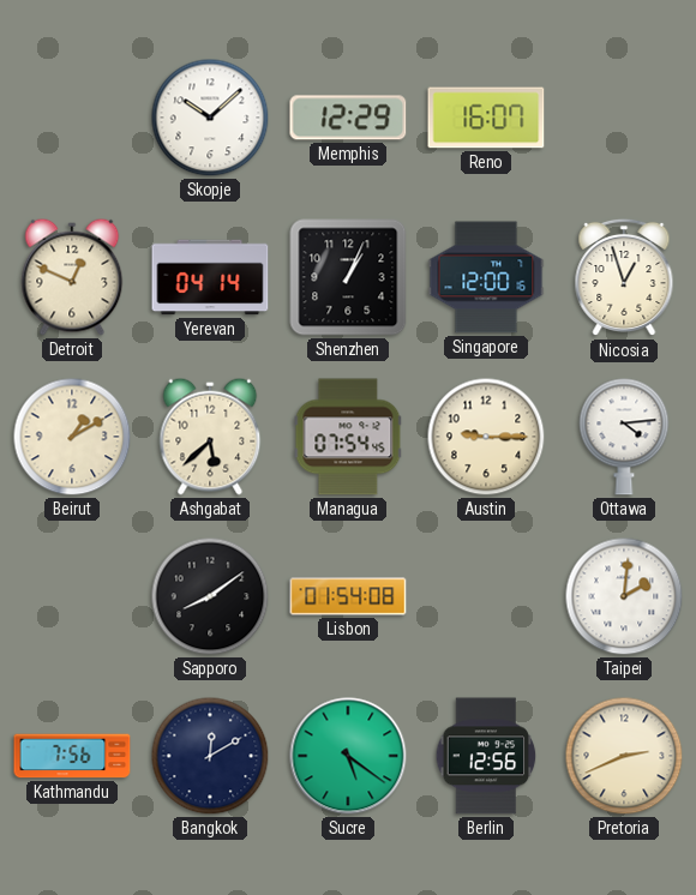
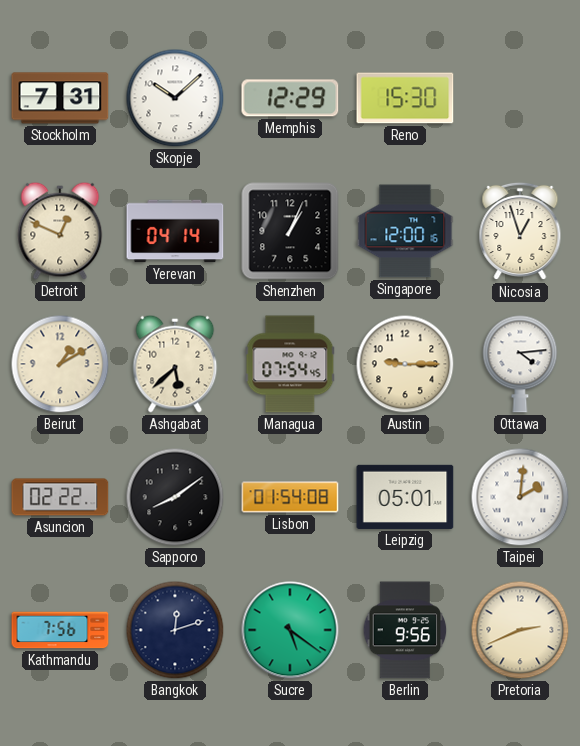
Stockholm: none -> 7:31 (60, 98)
Reno: 16:07 -> 15:30 (405, 98)
Asuncion: none -> 02:22 (60, 497)
Leipzig: none -> 05:01 (405, 497)
Bangkok: 12:10 -> 12:12 (175, 630)
Berlin: 12:56 -> 9:56 (405, 630)
